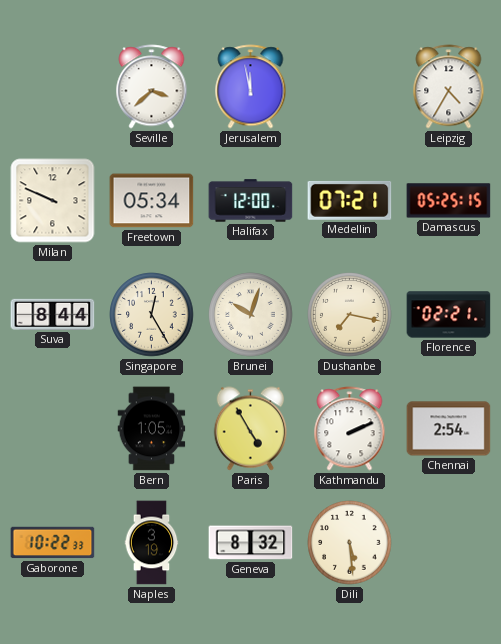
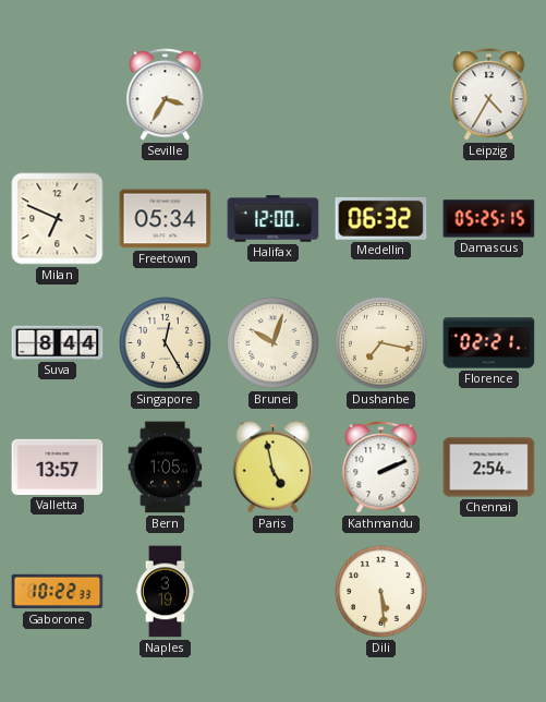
Seville: 3:38 -> 3:35 (166, 95)
Jerusalem: 11:58 -> none (251, 87)
Milan: 9:49 -> 6:49 (58, 219)
Medellin: 07:21 -> 06:32 (381, 218)
Valletta: none -> 13:57 (58, 467)
Paris: 4:55 -> 4:58 (274, 468)
Geneva: 8:32 -> none (251, 543)
